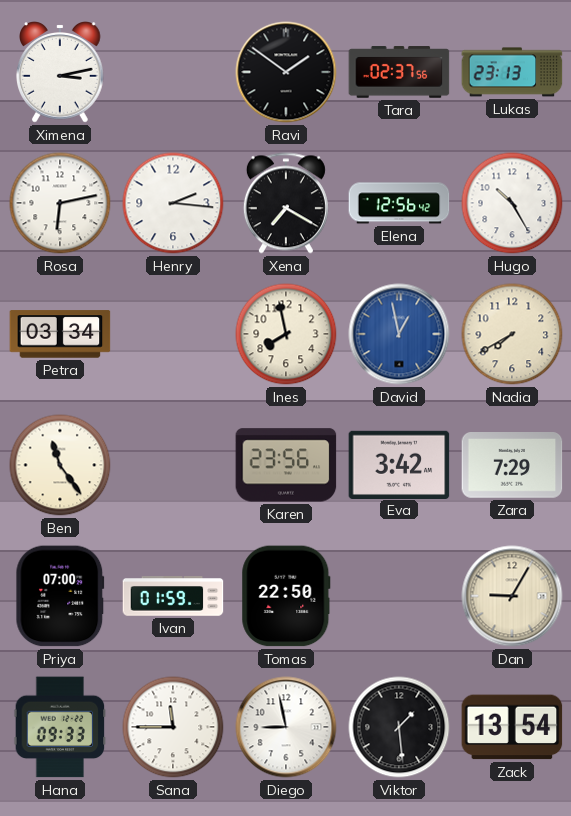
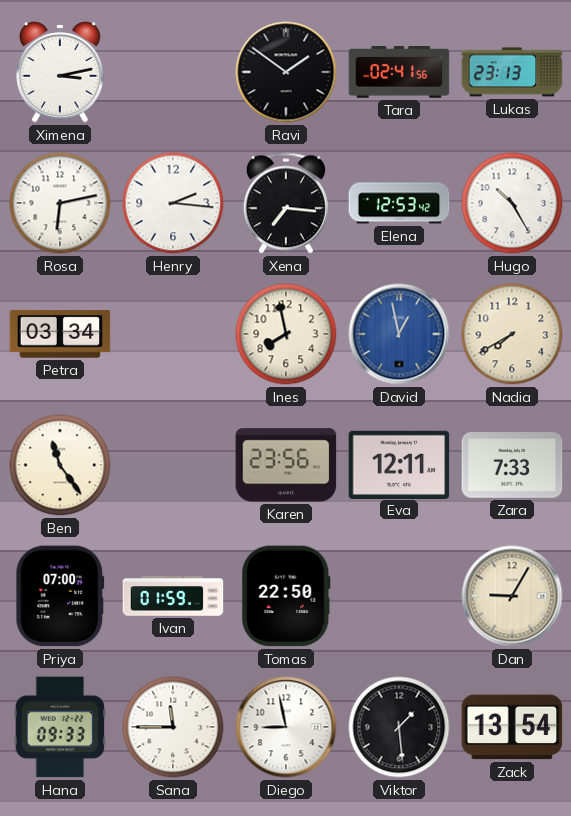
Tara: 02:37 -> 02:41 (399, 72)
Xena: 7:20 -> 7:16 (286, 203)
Elena: 12:56 -> 12:53 (399, 203)
Eva: 3:42 -> 12:11 (399, 464)
Zara: 7:29 -> 7:33 (512, 466)
